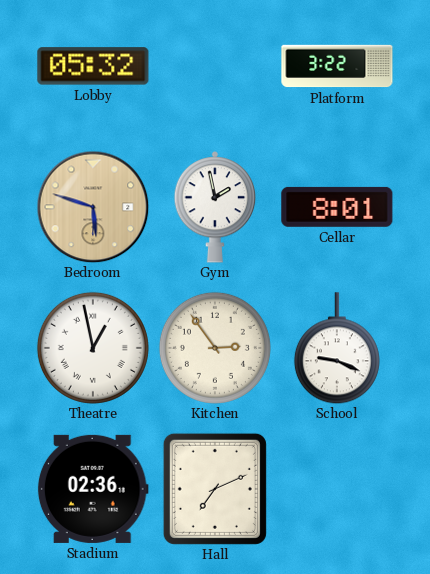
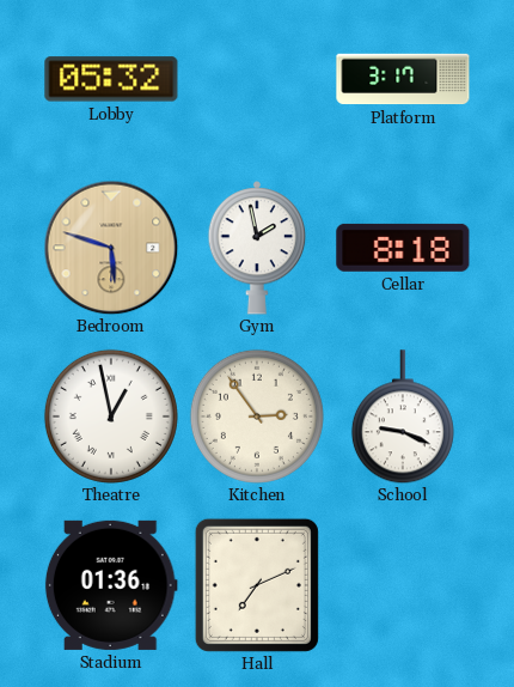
Platform: 3:22 -> 3:17 (403, 79)
Cellar: 8:01 -> 8:18 (403, 248)
Stadium: 02:36 -> 01:36 (111, 585)
